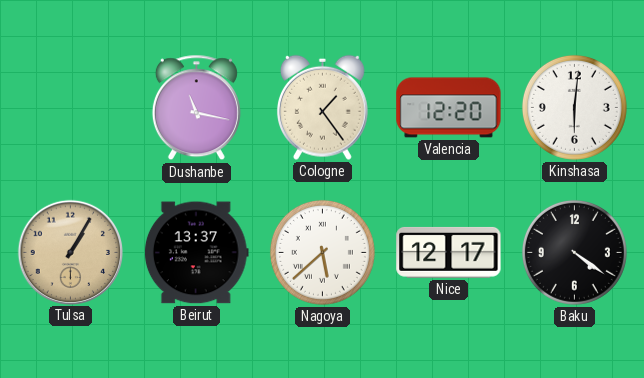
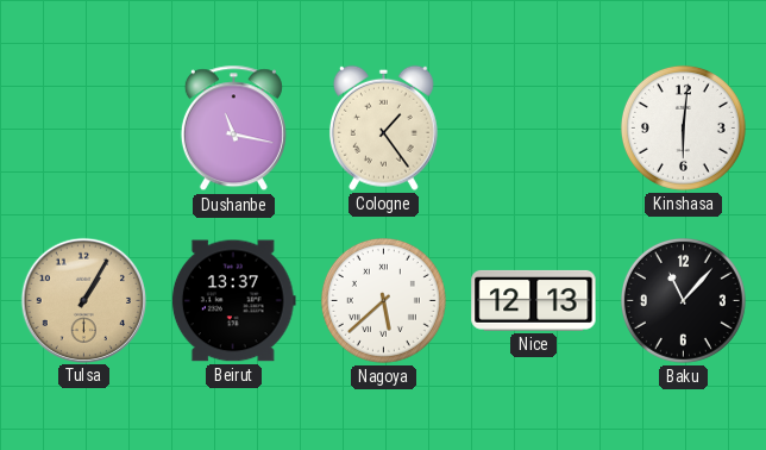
Valencia: 12:20 -> none (449, 108)
Nice: 12:17 -> 12:13 (534, 300)
Baku: 4:21 -> 11:07 (683, 300)
